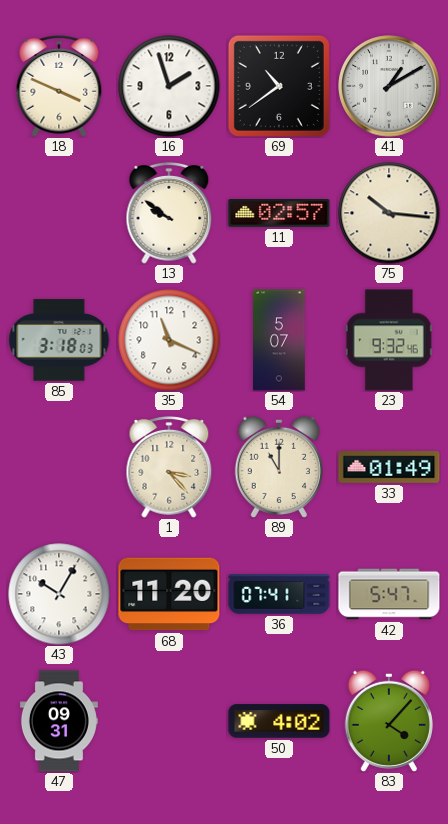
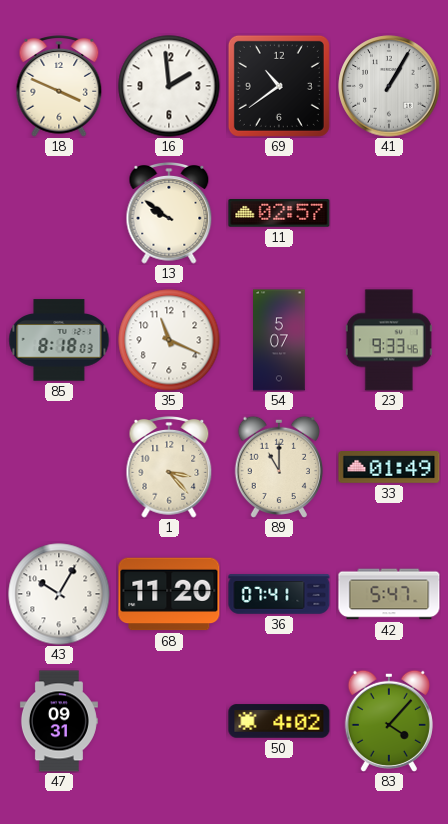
16: 1:57 -> 1:59 (169, 86)
41: 1:10 -> 1:05 (389, 86)
75: 10:16 -> none (389, 213)
85: 3:18 -> 8:18 (59, 340)
23: 9:32 -> 9:33 (389, 340)
